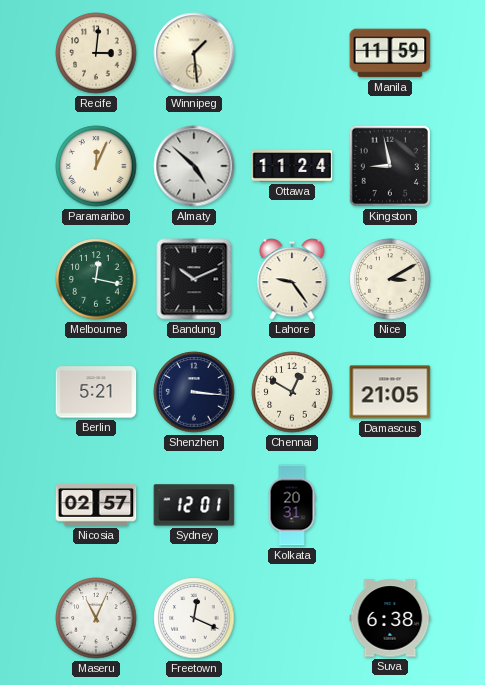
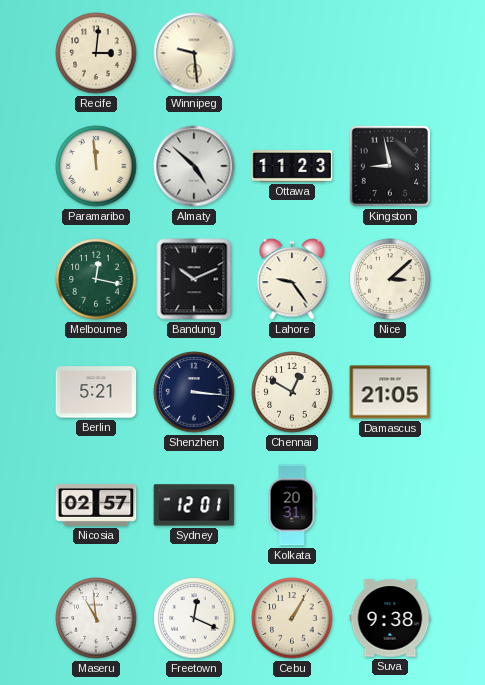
Winnipeg: 1:29 -> 9:29 (194, 53)
Manila: 11:59 -> none (390, 53)
Paramaribo: 12:04 -> 11:59 (96, 166)
Ottawa: 11:24 -> 11:23 (292, 166)
Nice: 3:10 -> 3:08 (390, 279)
Maseru: 11:04 -> 10:59 (96, 618)
Cebu: none -> 1:05 (292, 618)
Suva: 6:38 -> 9:38 (390, 618)
